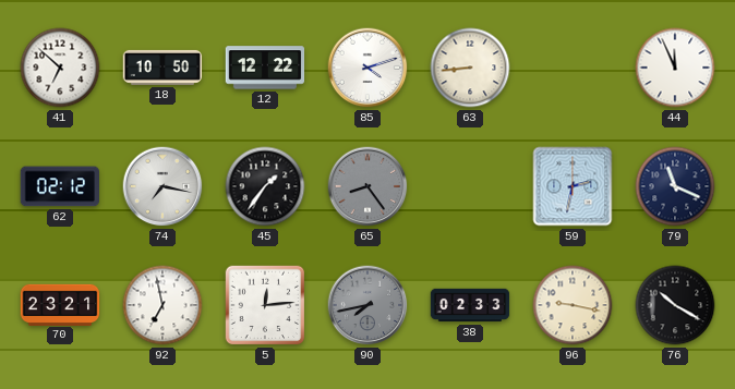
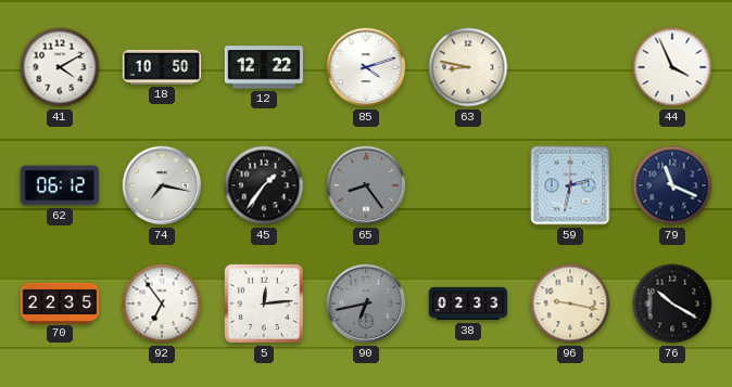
41: 6:52 -> 4:10 (60, 67)
63: 8:44 -> 8:47 (468, 67)
44: 11:56 -> 3:56 (672, 67)
62: 02:12 -> 06:12 (59, 185)
70: 23:21 -> 22:35 (60, 302)
92: 6:58 -> 6:54 (162, 304)
90: 7:43 -> 6:43 (366, 304)
